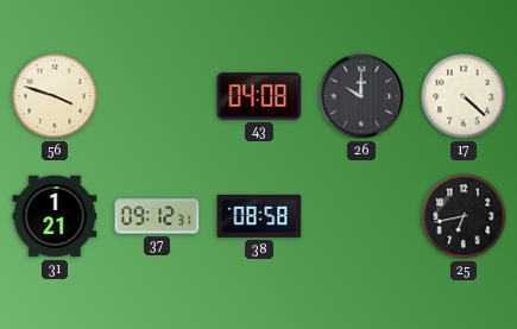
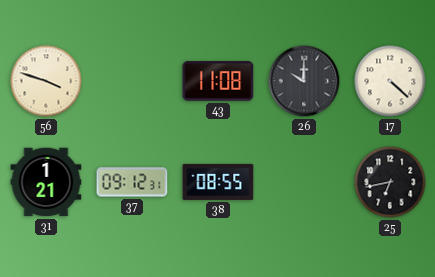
43: 04:08 -> 11:08 (218, 81)
38: 08:58 -> 08:55 (218, 182)
